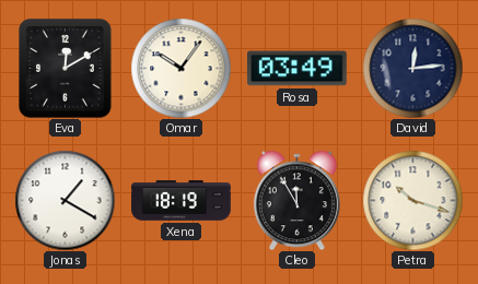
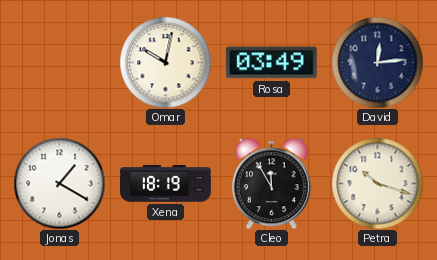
Eva: 12:10 -> none (66, 68)
Omar: 10:06 -> 10:02 (165, 62)
